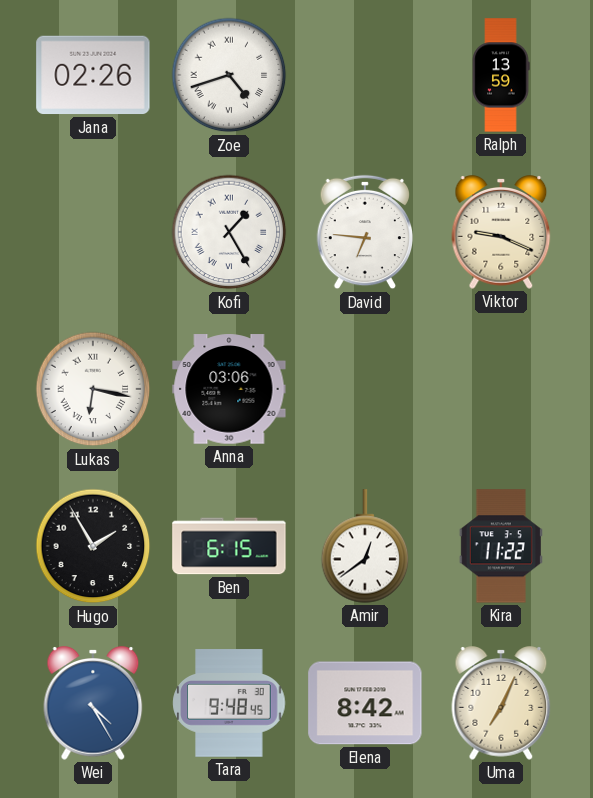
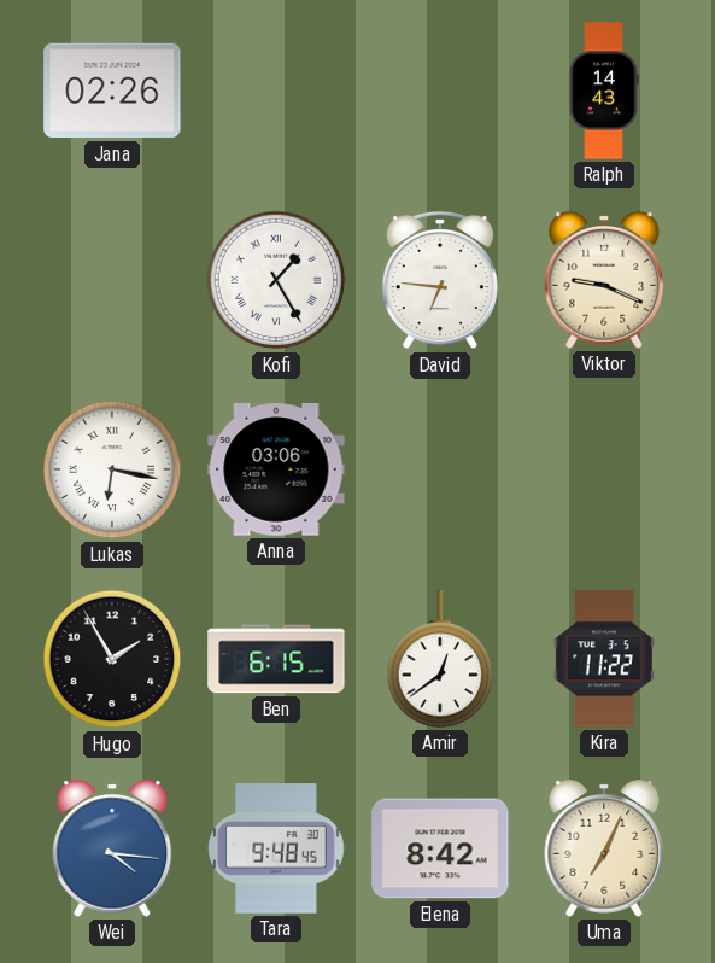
Zoe: 4:42 -> none (229, 75)
Ralph: 13:59 -> 14:43 (604, 91)
Wei: 4:25 -> 4:16 (112, 848)
